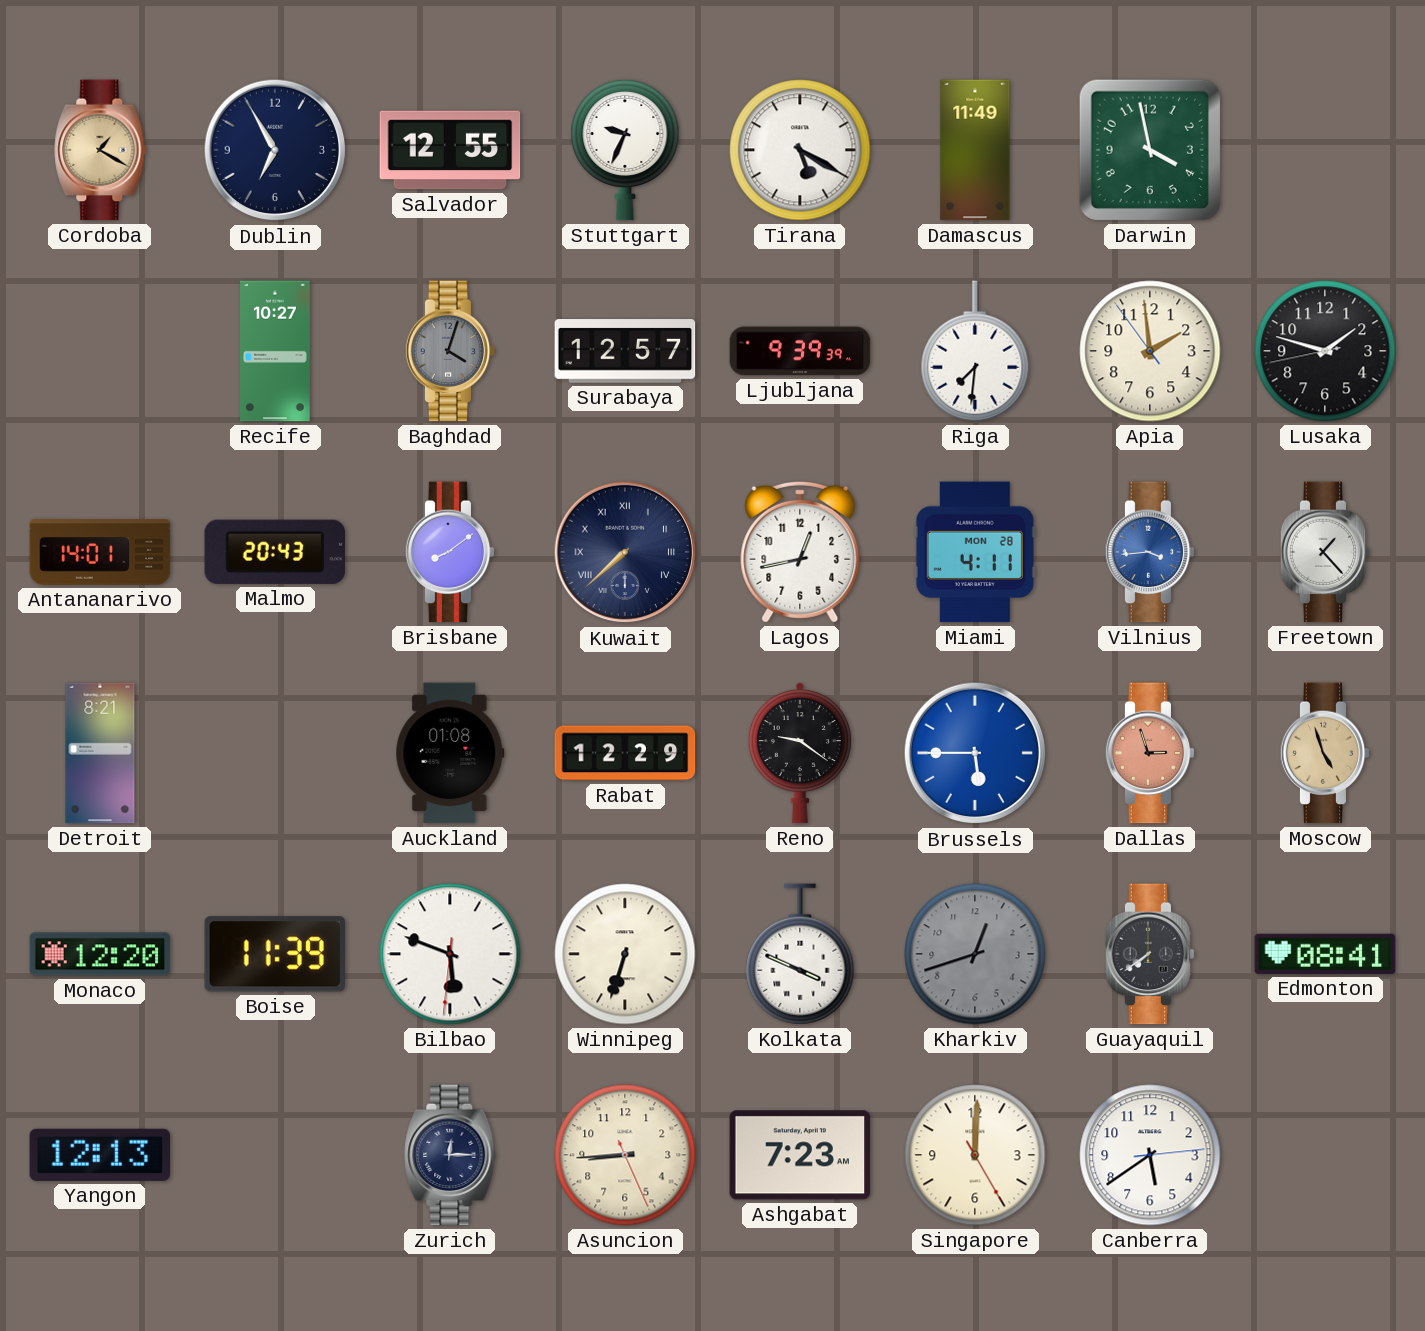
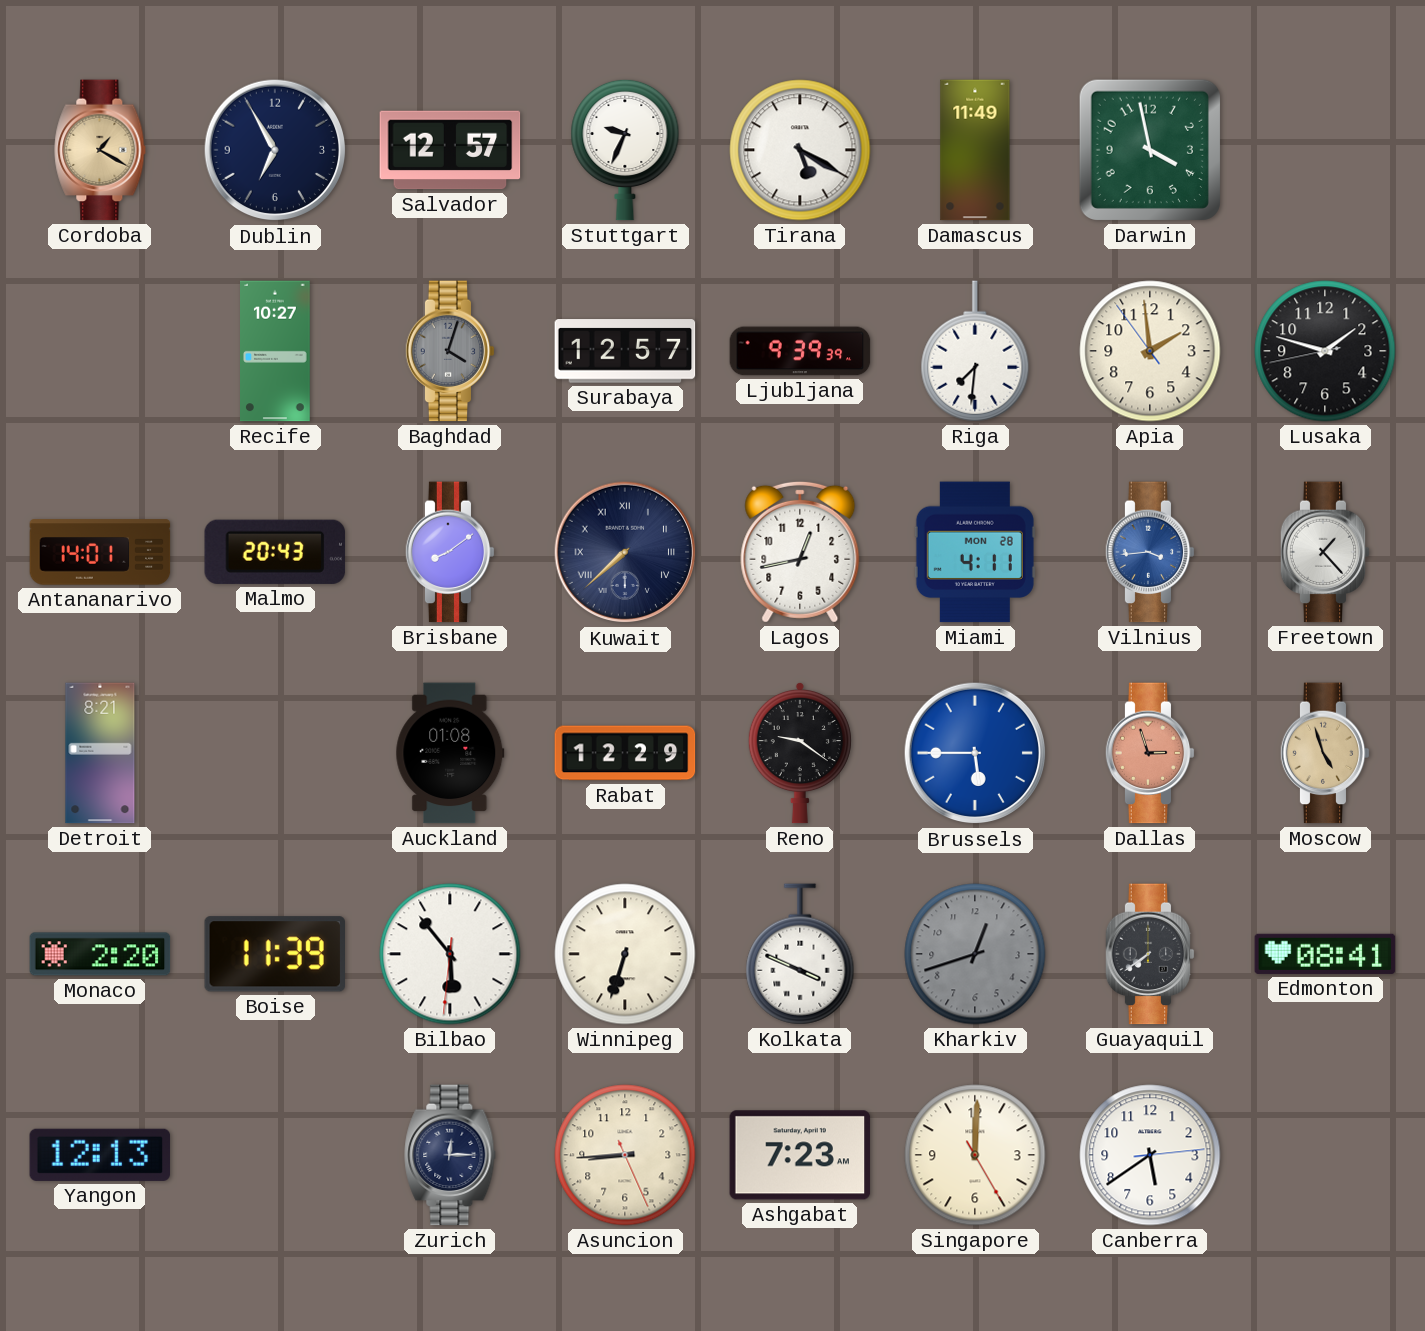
Salvador: 12:55 -> 12:57 (450, 150)
Monaco: 12:20 -> 2:20 (100, 954)
Bilbao: 5:48 -> 5:53 (450, 954)
